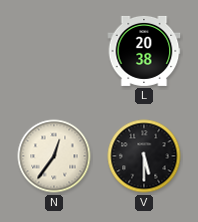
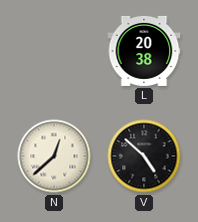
N: 12:36 -> 12:38 (54, 156)
V: 5:30 -> 4:52 (144, 156)
